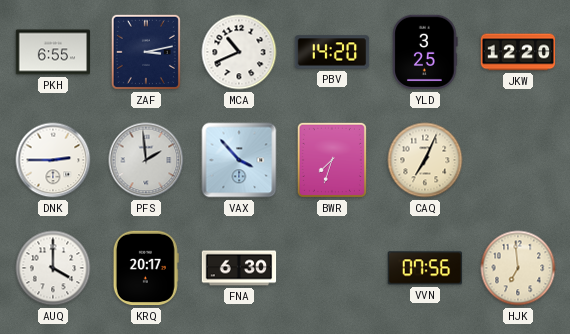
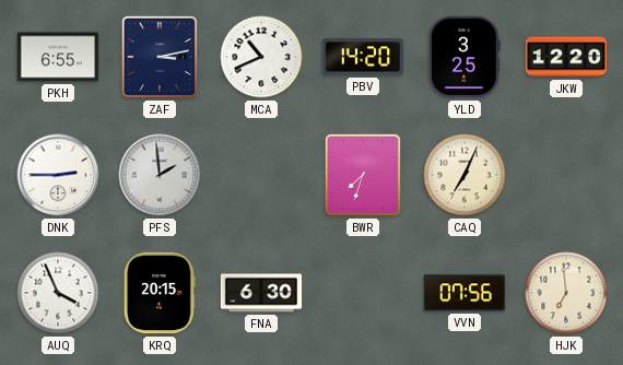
VAX: 3:53 -> none (239, 160)
AUQ: 4:00 -> 3:56 (58, 293)
KRQ: 20:17 -> 20:15 (160, 293)
